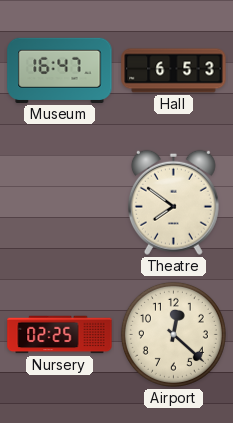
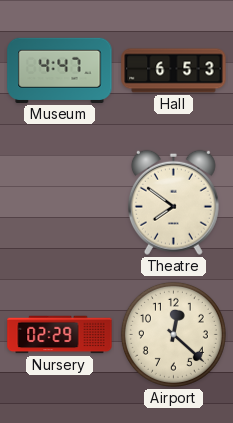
Museum: 16:47 -> 4:47 (60, 70)
Nursery: 02:25 -> 02:29 (60, 335)
